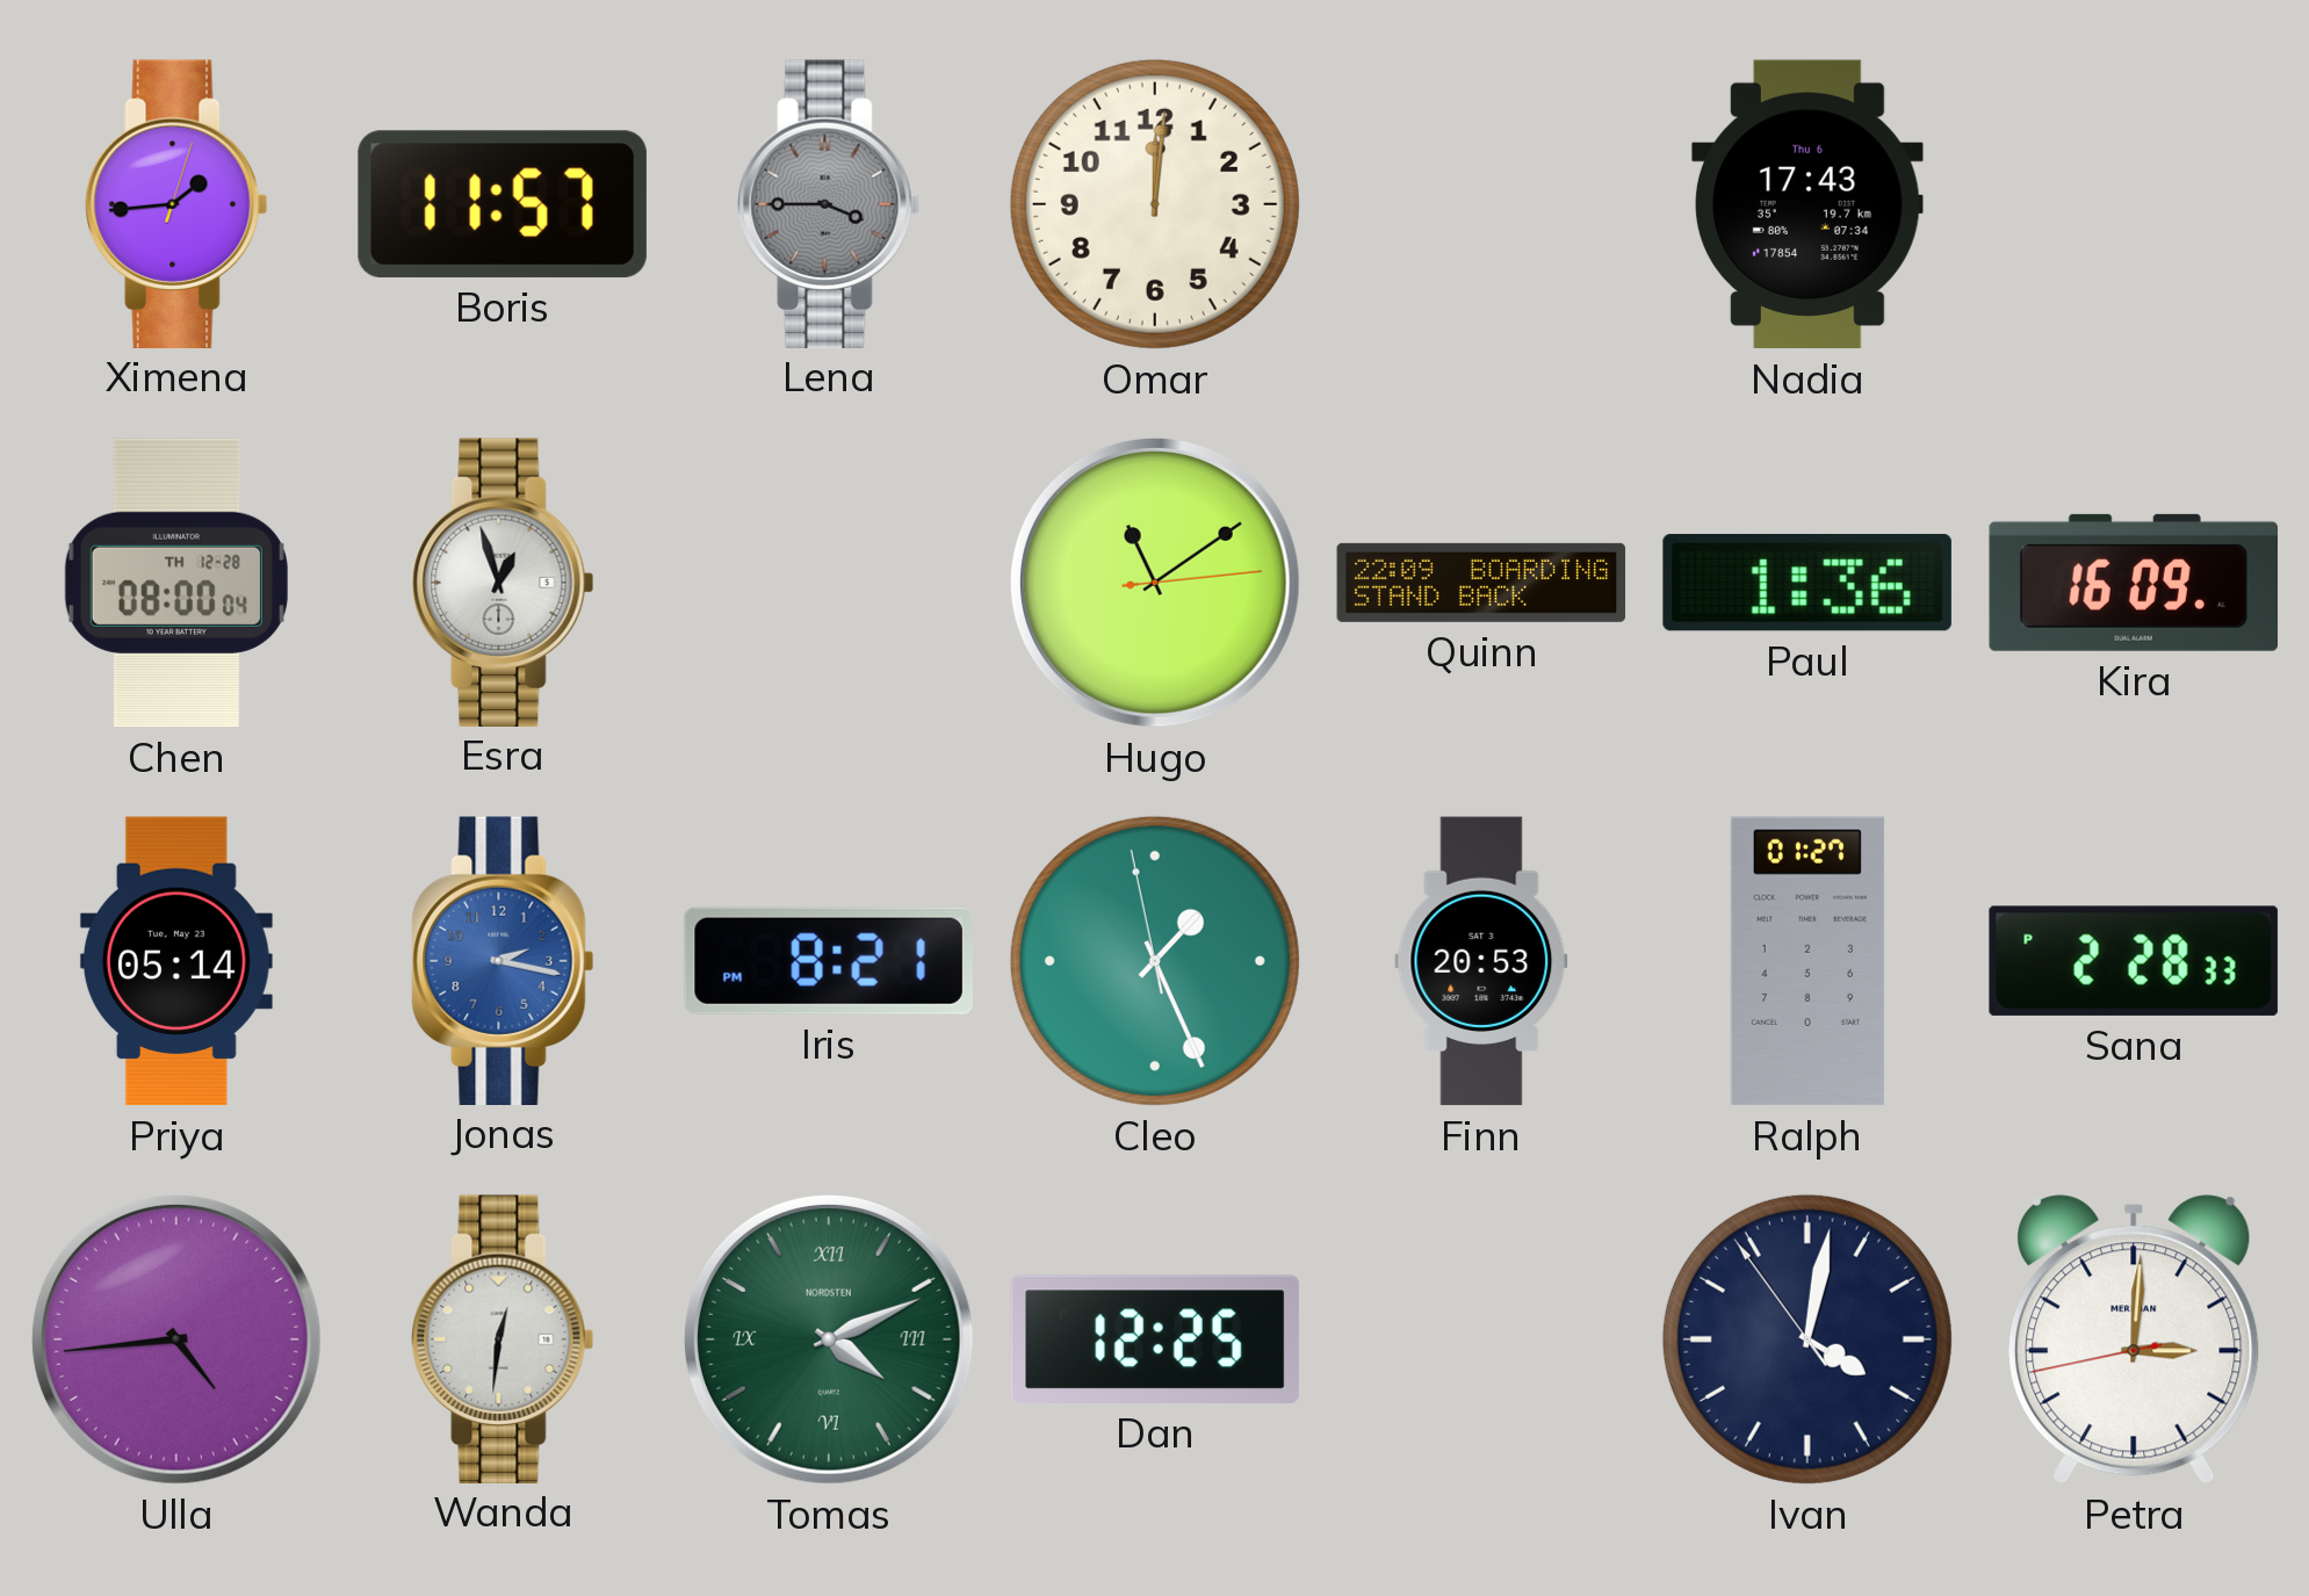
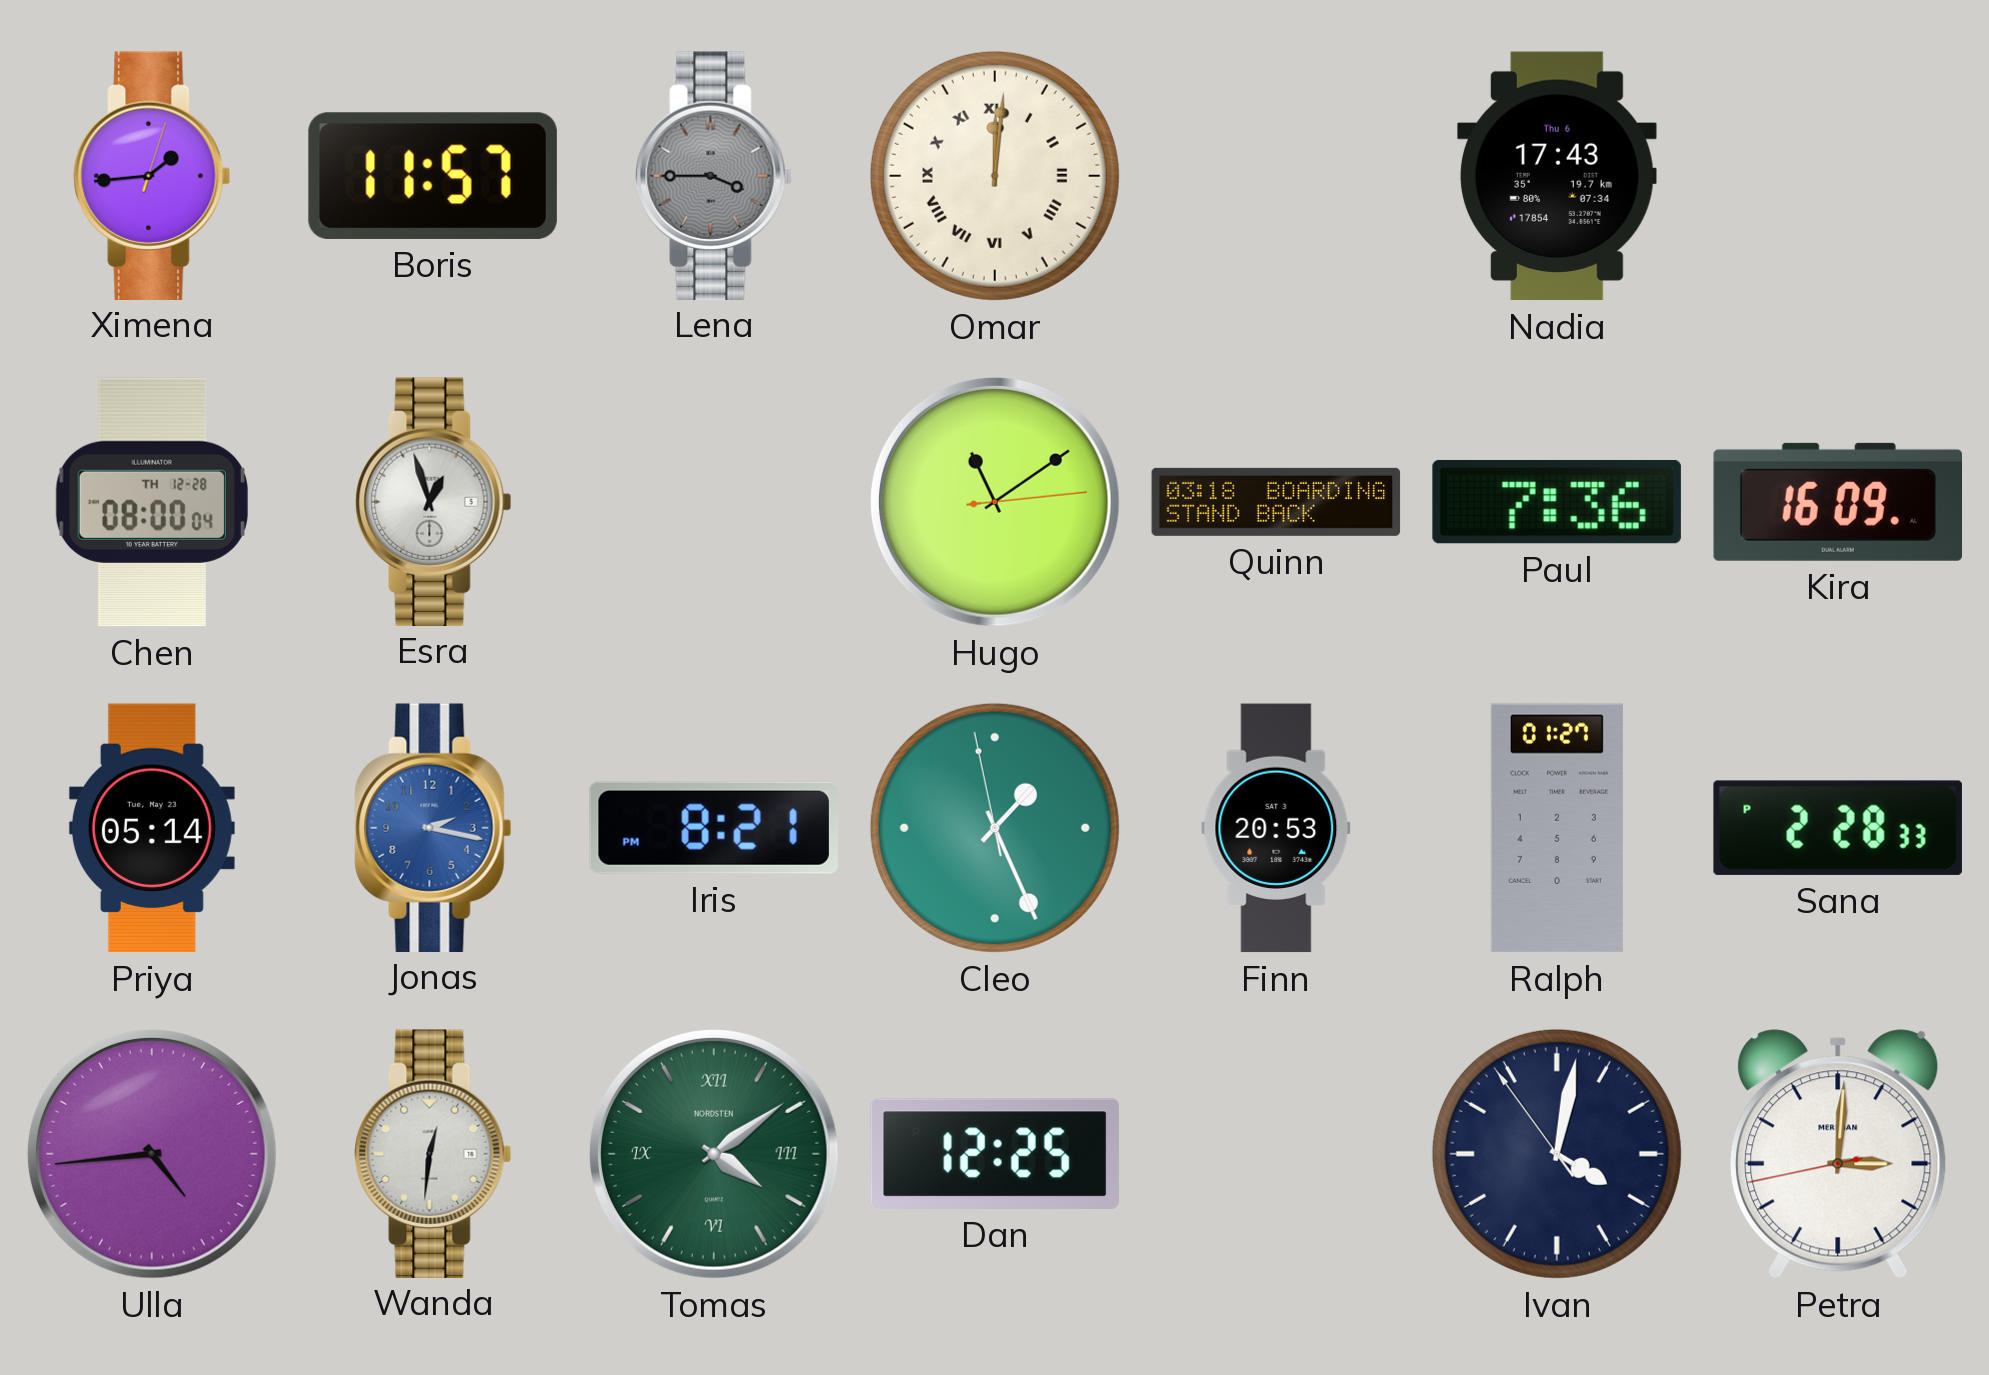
Omar numerals: Arabic -> Roman (995, 176)
Quinn: 22:09 -> 03:18 (1276, 502)
Paul: 1:36 -> 7:36 (1557, 502)
Tomas: 4:11 -> 4:09 (714, 1154)
